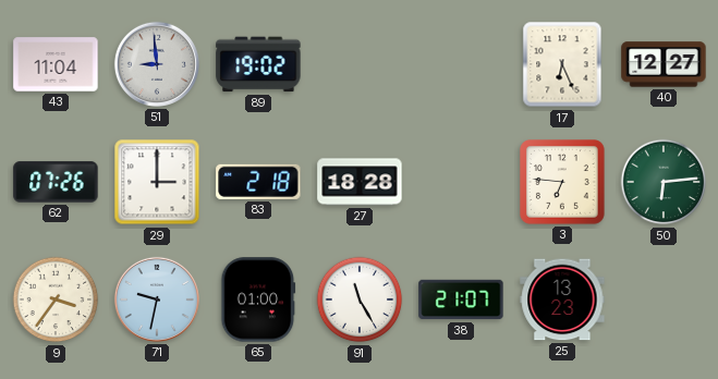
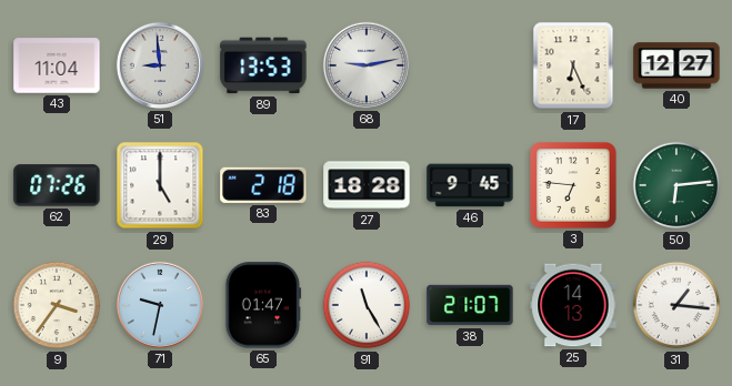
89: 19:02 -> 13:53 (263, 65)
68: none -> 9:13 (367, 65)
29: 3:00 -> 5:00 (160, 185)
46: none -> 9:45 (470, 185)
65: 01:00 -> 01:47 (263, 305)
25: 13:23 -> 14:13 (573, 305)
31: none -> 1:16 (676, 305)
